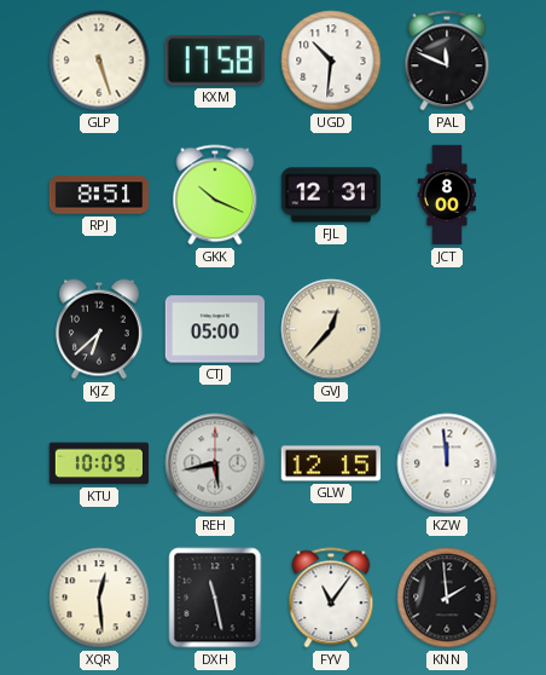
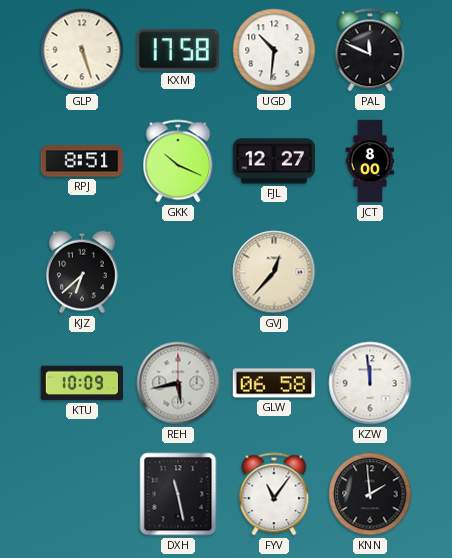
FJL: 12:31 -> 12:27 (274, 161)
CTJ: 05:00 -> none (215, 329)
GLW: 12:15 -> 06:58 (273, 383)
XQR: 12:29 -> none (99, 598)
